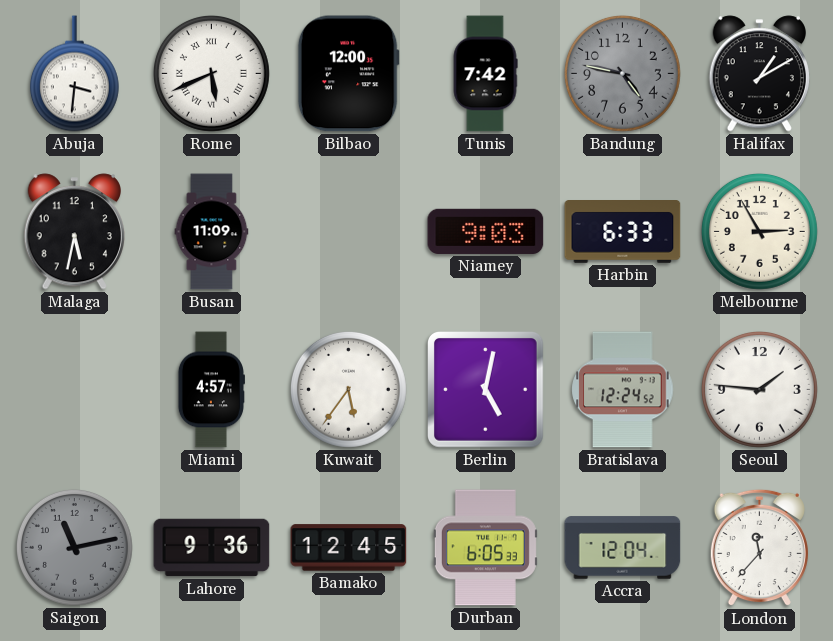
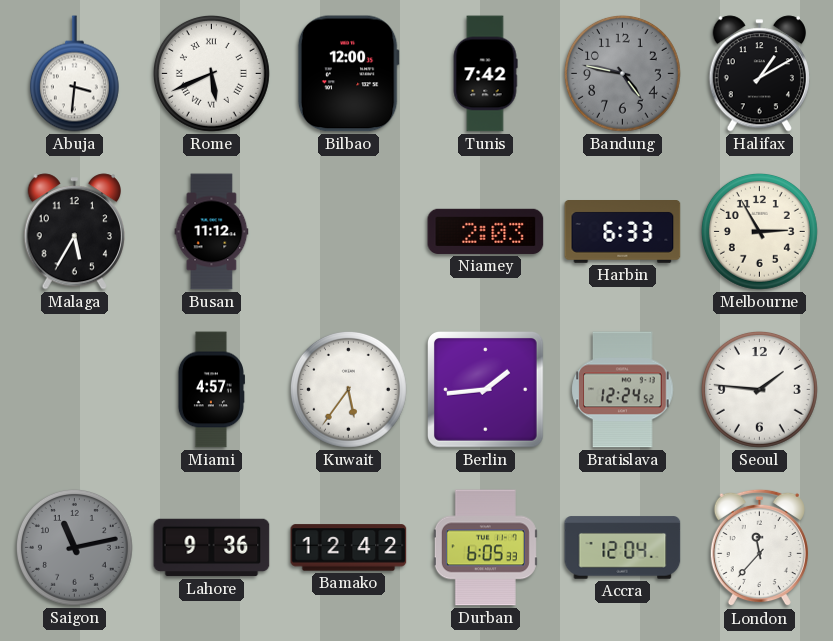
Malaga: 5:32 -> 5:35 (74, 232)
Busan: 11:09 -> 11:12 (212, 232)
Niamey: 9:03 -> 2:03 (486, 231)
Berlin: 5:02 -> 1:44 (486, 390)
Bamako: 12:45 -> 12:42 (349, 548)
